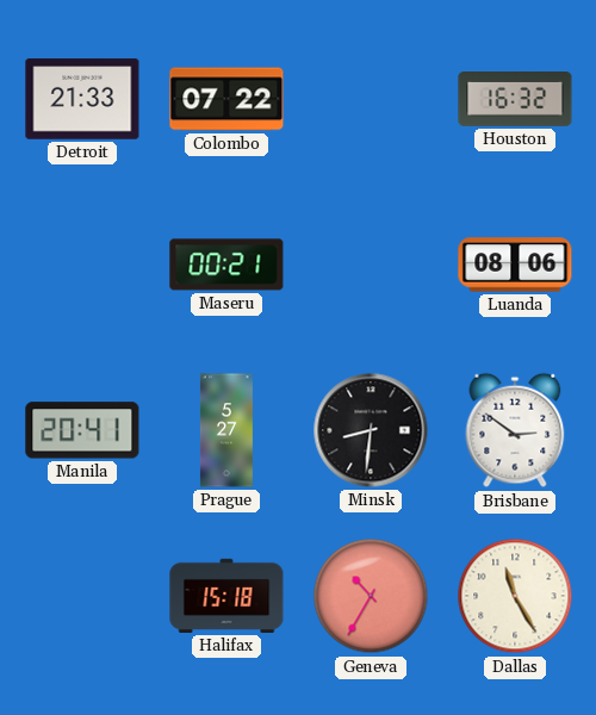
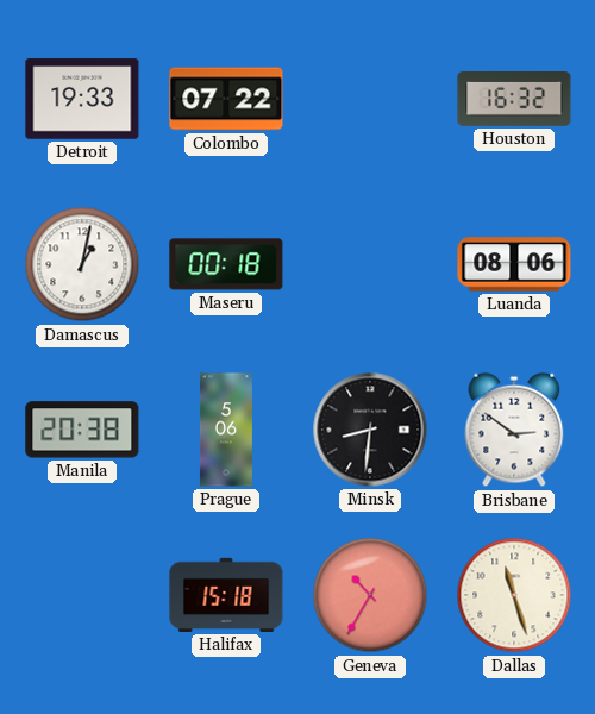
Detroit: 21:33 -> 19:33 (82, 99)
Damascus: none -> 1:02 (82, 264)
Maseru: 00:21 -> 00:18 (226, 264)
Manila: 20:41 -> 20:38 (82, 430)
Prague: 5:27 -> 5:06 (226, 430)
Dallas: 11:25 -> 11:27 (514, 595)
